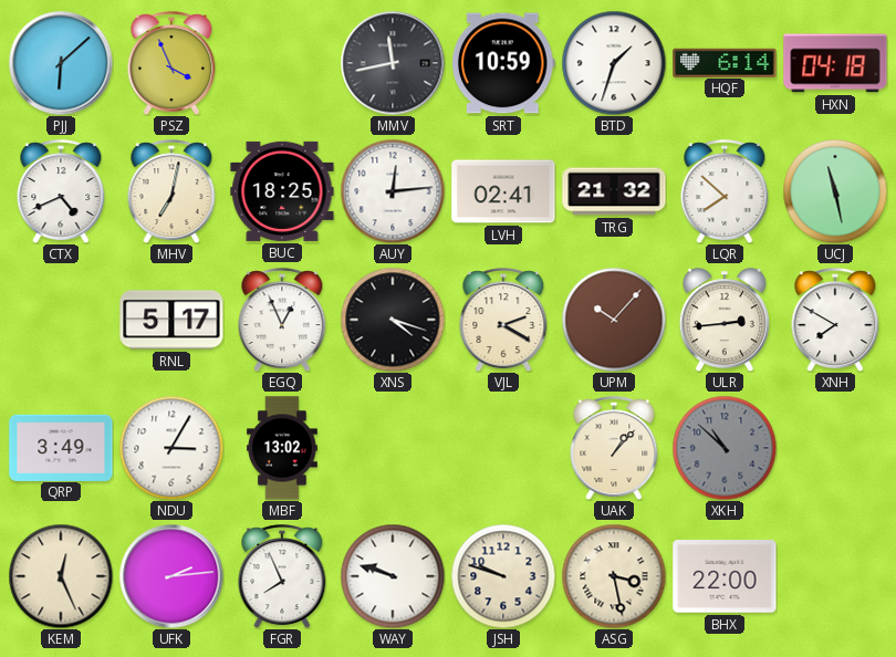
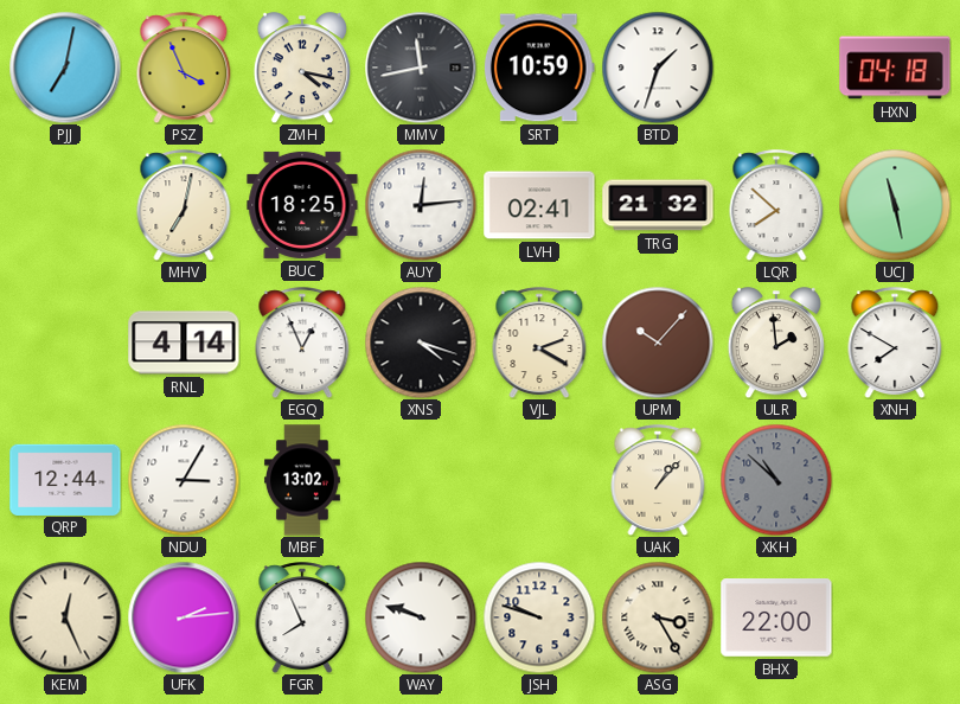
PJJ: 6:08 -> 7:02 (65, 68)
ZMH: none -> 4:17 (302, 68)
HQF: 6:14 -> none (725, 62)
CTX: 4:41 -> none (61, 191)
RNL: 5:17 -> 4:14 (184, 343)
ULR: 2:44 -> 1:59 (776, 343)
QRP: 3:49 -> 12:44 (65, 479)
ASG: 3:28 -> 3:25 (658, 617)
